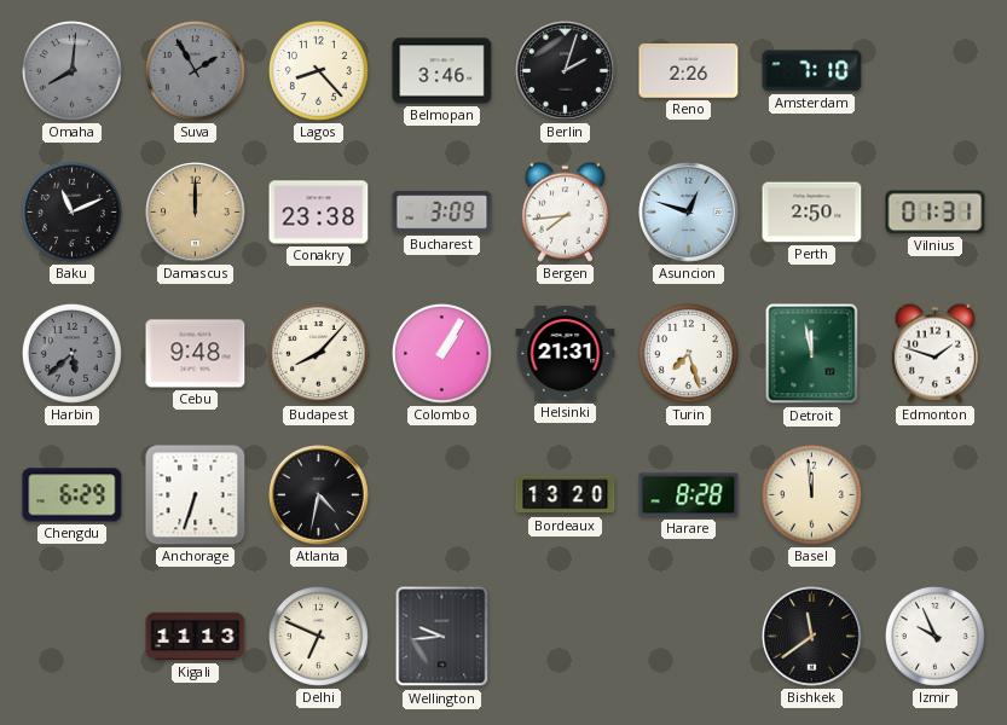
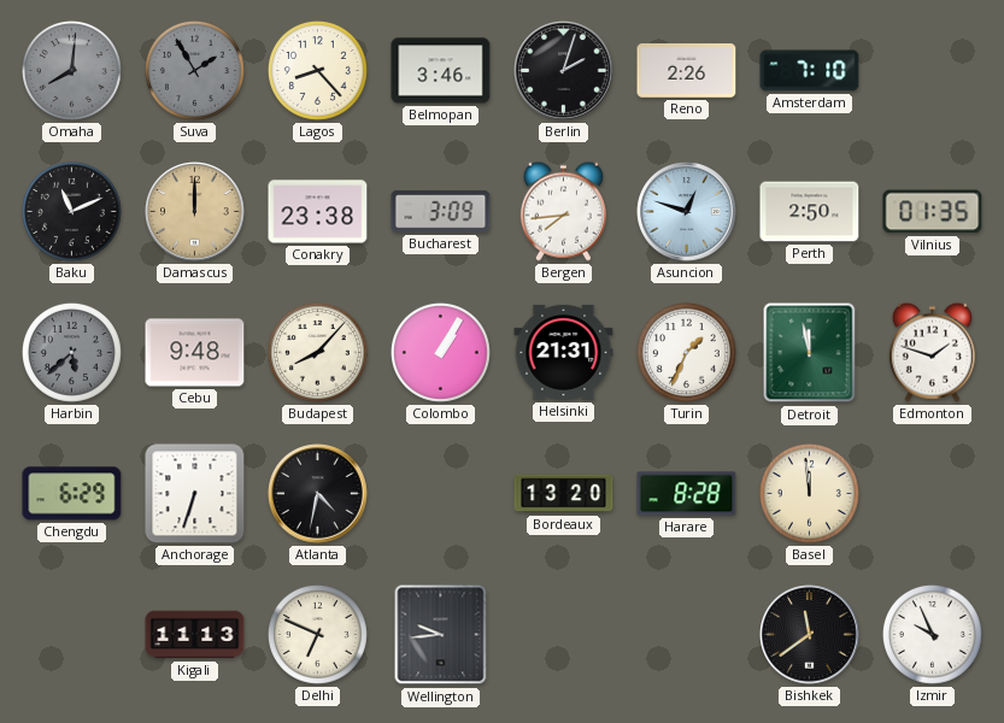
Vilnius: 01:31 -> 01:35 (933, 212)
Turin: 7:27 -> 1:34 (686, 352)
